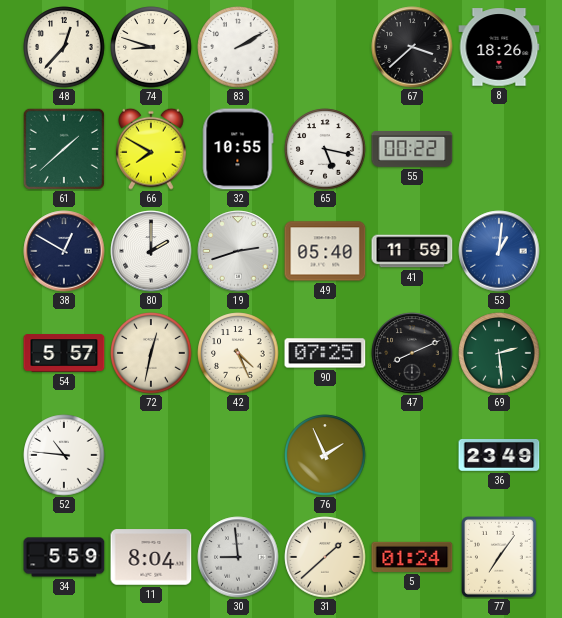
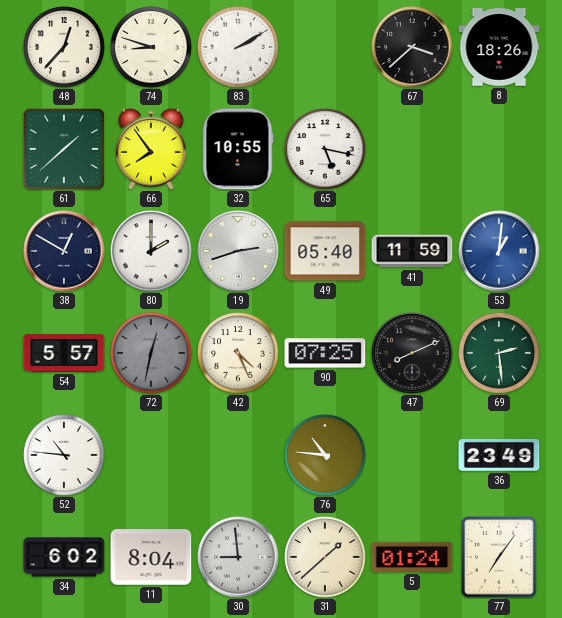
66: 7:50 -> 7:54 (152, 149)
55: 00:22 -> none (412, 150)
72 dial: cream -> grey (151, 353)
76: 1:56 -> 10:46 (325, 455)
34: 5:59 -> 6:02 (64, 557)
